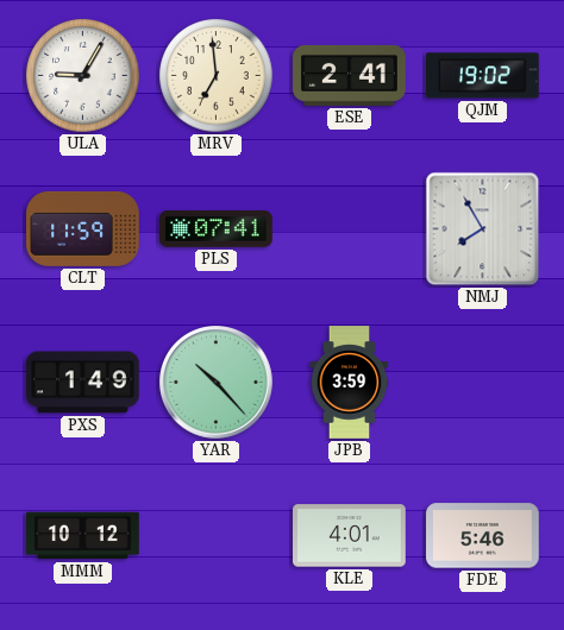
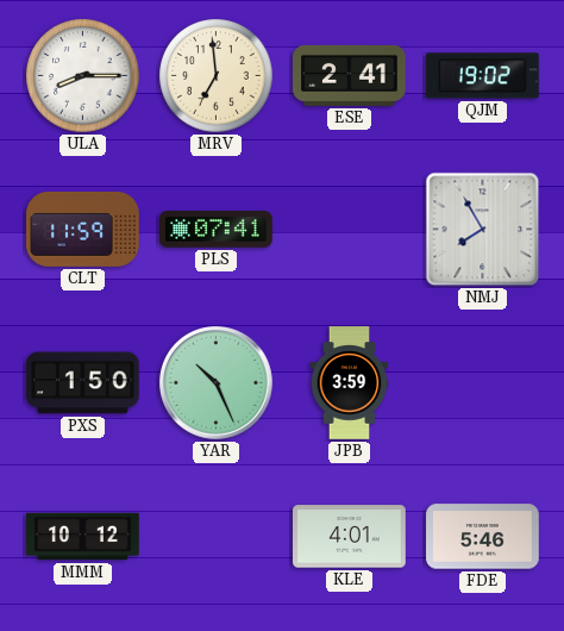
ULA: 9:05 -> 8:15 (83, 76)
PXS: 1:49 -> 1:50 (83, 383)
YAR: 10:23 -> 10:26 (217, 383)
